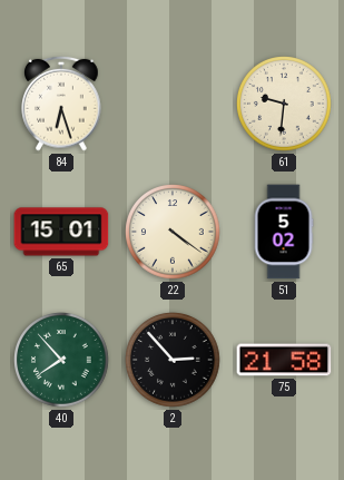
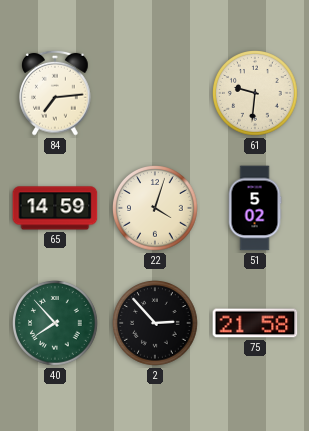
84: 6:27 -> 7:14 (56, 93)
65: 15:01 -> 14:59 (55, 208)
22: 4:21 -> 4:03 (155, 208)
